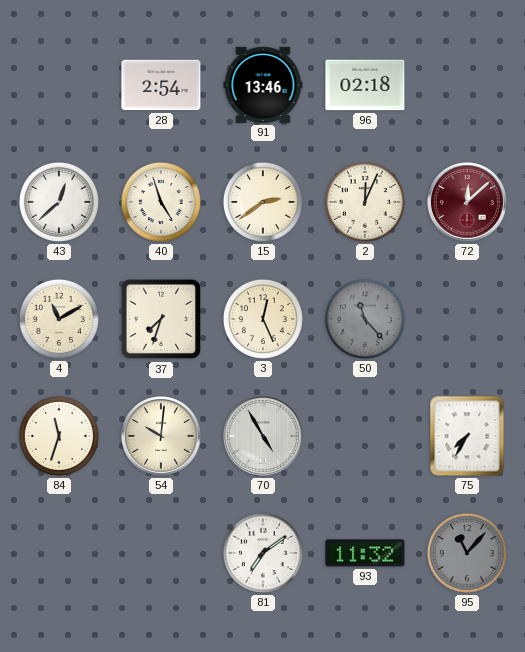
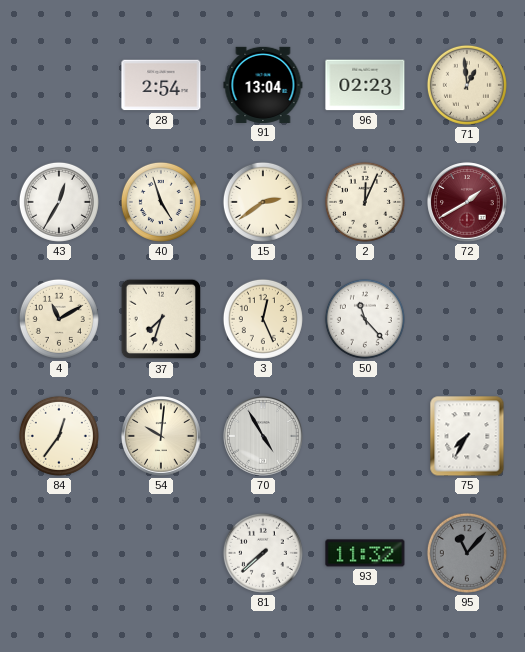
91: 13:46 -> 13:04 (263, 85)
96: 02:18 -> 02:23 (365, 85)
71: none -> 12:59 (467, 85)
43: 12:38 -> 12:35 (59, 202)
72: 12:08 -> 1:40 (467, 202)
50 dial: grey -> white (365, 319)
84: 11:33 -> 12:36 (59, 436)
81: 7:09 -> 7:38 (263, 553)
